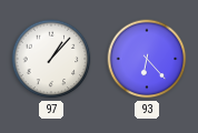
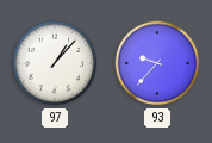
93: 6:23 -> 9:37 (157, 63)
